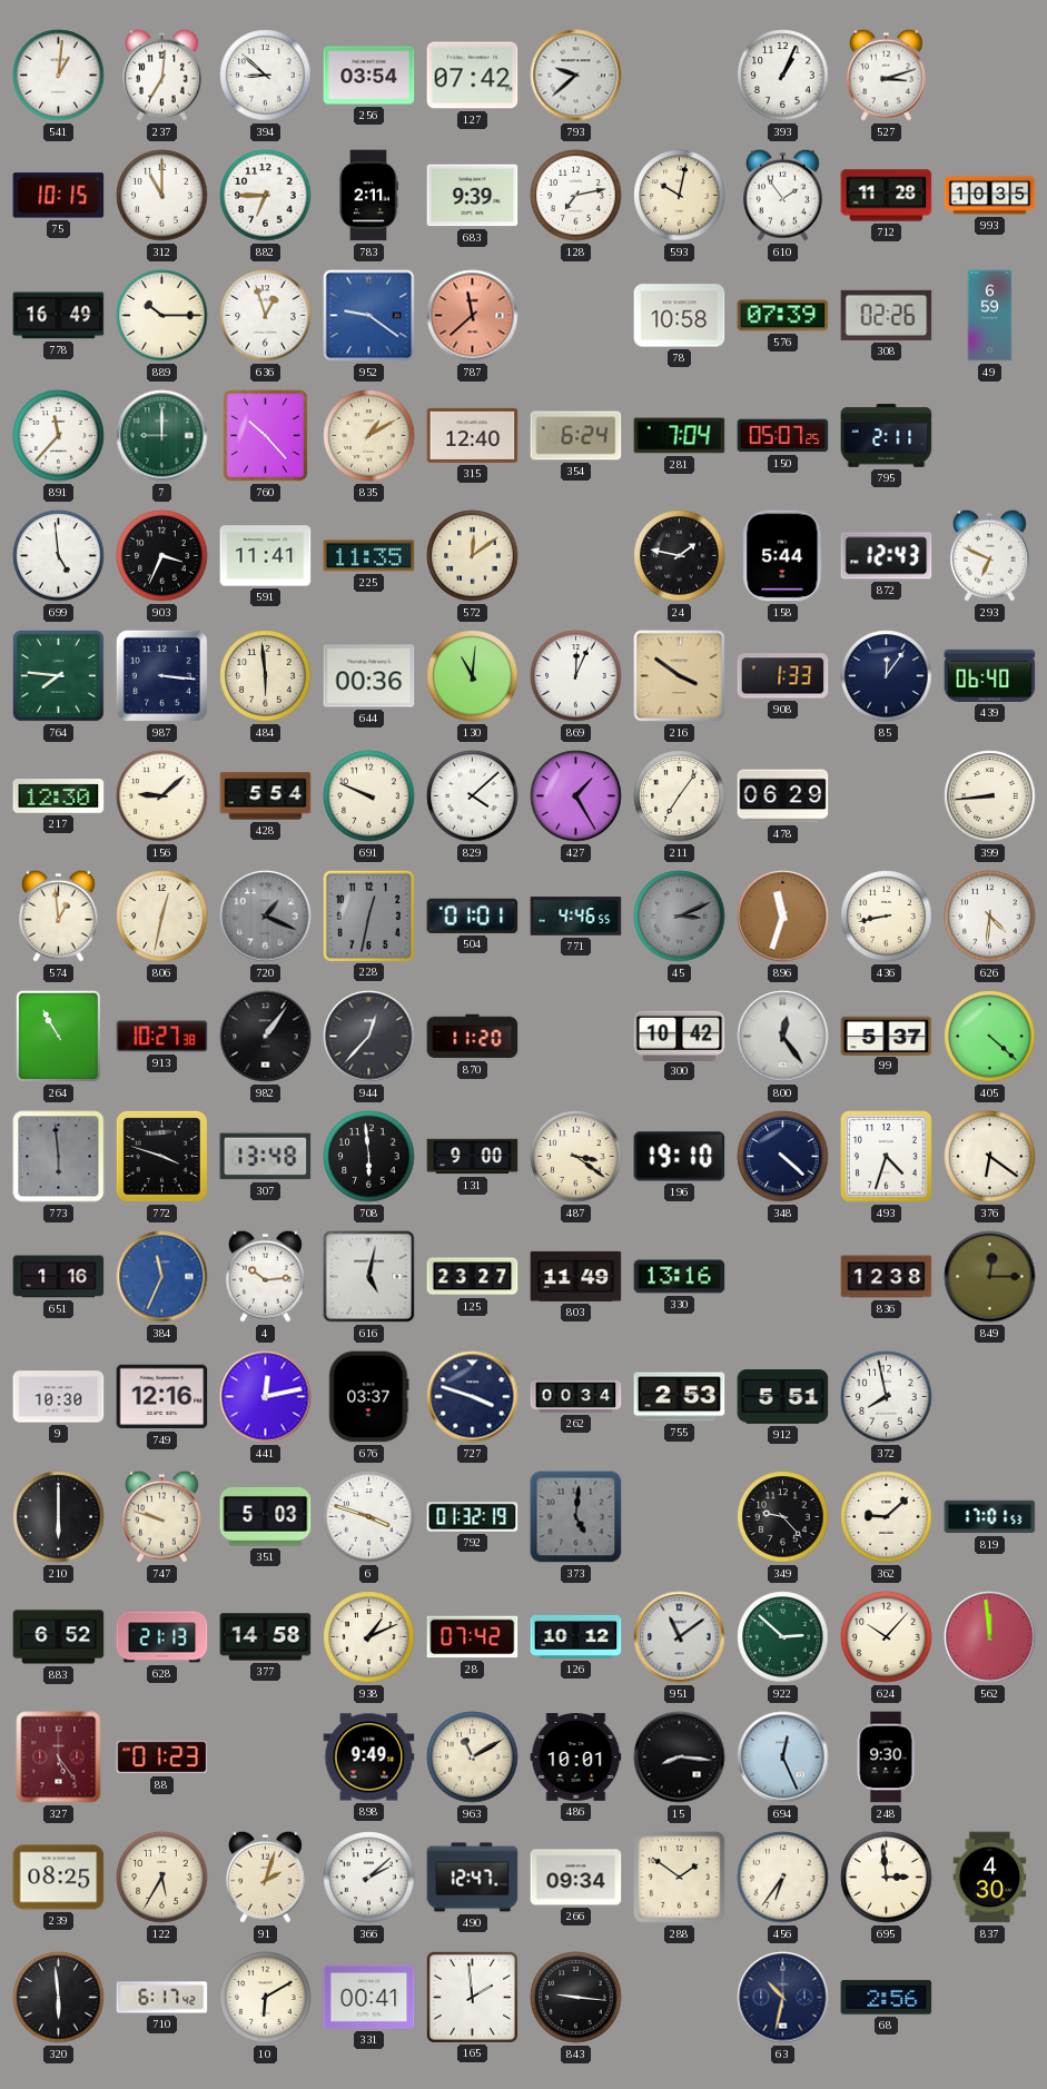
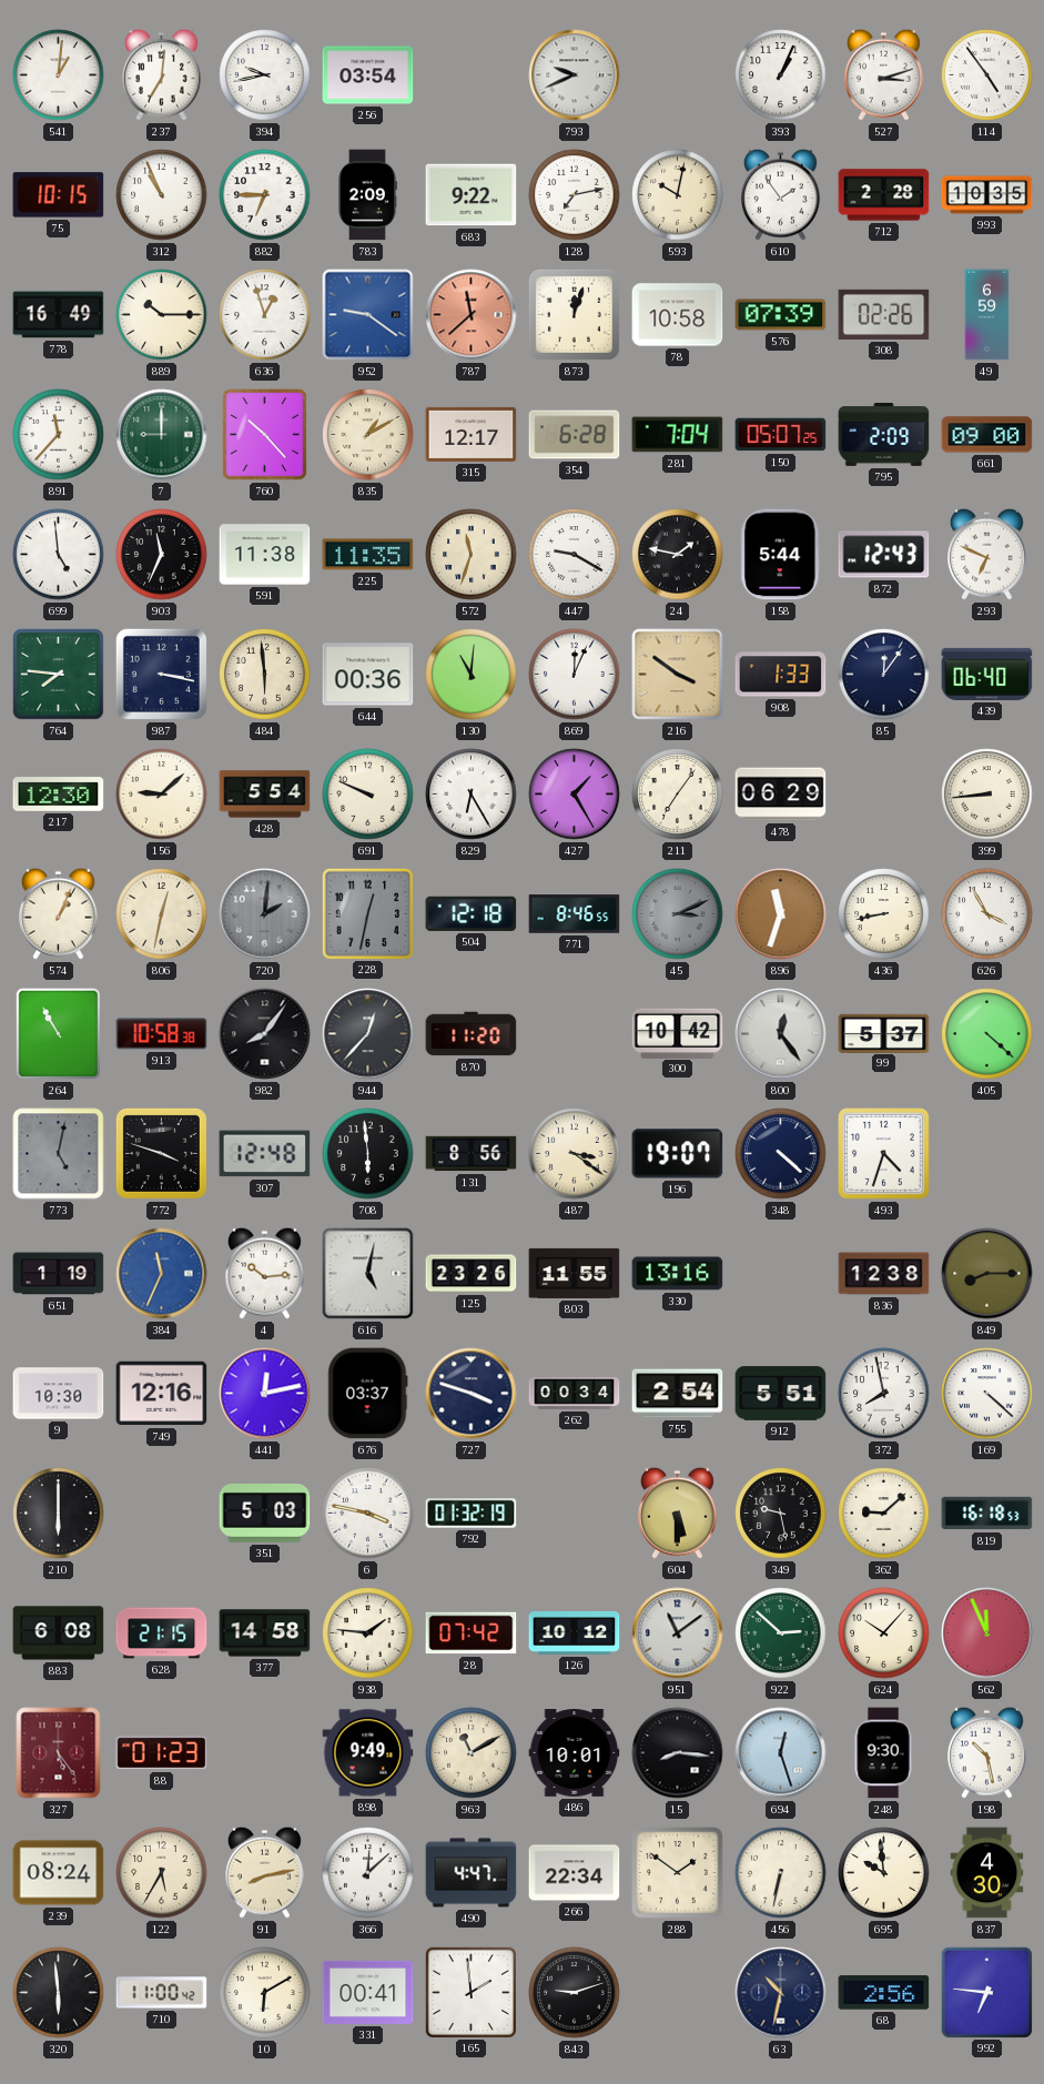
394: 8:52 -> 9:43 (265, 75)
127: 07:42 -> none (473, 76)
793: 9:38 -> 9:41 (575, 75)
114: none -> 4:54 (987, 75)
312: 11:00 -> 10:56 (162, 195)
783: 2:11 -> 2:09 (368, 195)
683: 9:39 -> 9:22 (472, 195)
712: 11:28 -> 2:28 (884, 195)
873: none -> 12:03 (574, 314)
315: 12:40 -> 12:17 (472, 434)
354: 6:24 -> 6:28 (575, 435)
795: 2:11 -> 2:09 (884, 435)
661: none -> 09:00 (987, 435)
903: 3:34 -> 11:34 (162, 555)
591: 11:41 -> 11:38 (265, 555)
572: 12:09 -> 11:33 (472, 555)
447: none -> 9:20 (575, 555)
987: 3:16 -> 3:17 (161, 674)
829: 4:08 -> 6:25 (472, 795)
574: 12:59 -> 1:04 (59, 913)
720: 1:19 -> 2:01 (265, 914)
504: 01:01 -> 12:18 (472, 913)
771: 4:46 -> 8:46 (575, 914)
626: 4:31 -> 3:55 (987, 914)
913: 10:27 -> 10:58 (162, 1034)
982: 1:06 -> 8:06 (265, 1034)
773: 5:59 -> 5:02 (59, 1154)
307: 13:48 -> 12:48 (265, 1154)
131: 9:00 -> 8:56 (472, 1154)
196: 19:10 -> 19:07 (678, 1154)
376: 6:21 -> none (990, 1157)
651: 1:16 -> 1:19 (59, 1274)
125: 23:27 -> 23:26 (472, 1274)
803: 11:49 -> 11:55 (575, 1273)
849: 12:15 -> 8:15 (987, 1274)
755: 2:53 -> 2:54 (678, 1394)
169: none -> 4:22 (987, 1394)
747: 9:48 -> none (162, 1516)
6: 3:48 -> 3:47 (368, 1514)
373: 5:01 -> none (576, 1517)
604: none -> 5:30 (678, 1513)
349: 9:23 -> 9:28 (781, 1514)
819: 17:01 -> 16:18 (987, 1514)
883: 6:52 -> 6:08 (59, 1633)
628: 21:13 -> 21:15 (162, 1633)
938: 1:11 -> 1:46 (368, 1633)
562: 11:59 -> 11:56 (987, 1633)
694: 12:26 -> 12:27 (781, 1753)
198: none -> 10:28 (987, 1752)
239: 08:25 -> 08:24 (59, 1873)
91: 2:03 -> 8:13 (265, 1872)
366: 2:08 -> 12:08 (368, 1873)
490: 12:47 -> 4:47 (472, 1873)
266: 09:34 -> 22:34 (575, 1873)
456: 6:36 -> 6:32 (781, 1873)
695: 2:59 -> 9:59 (884, 1873)
710: 6:17 -> 11:00 (162, 1993)
843: 9:16 -> 9:12 (575, 1993)
992: none -> 6:46 (986, 1992)
